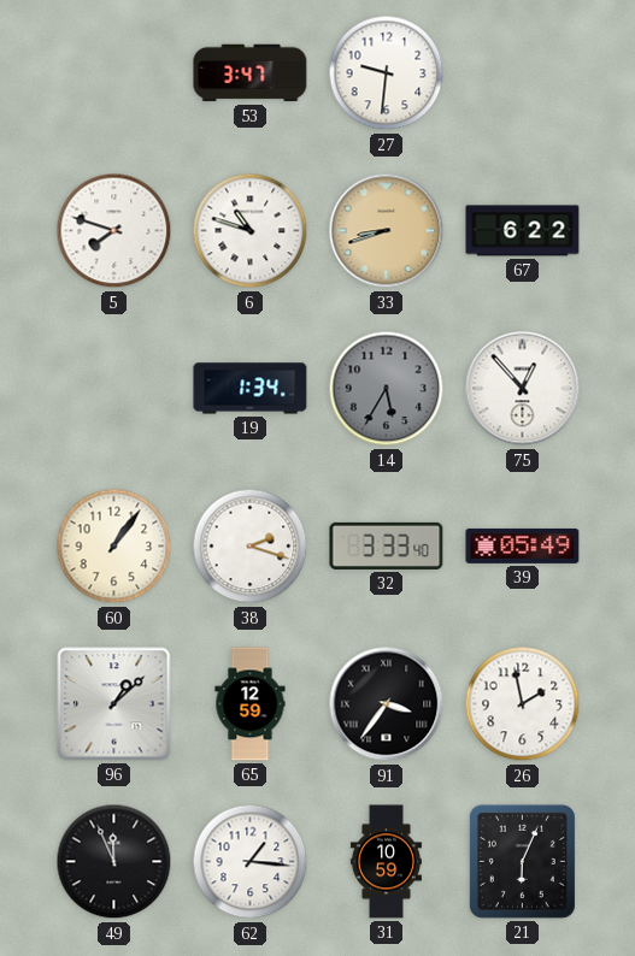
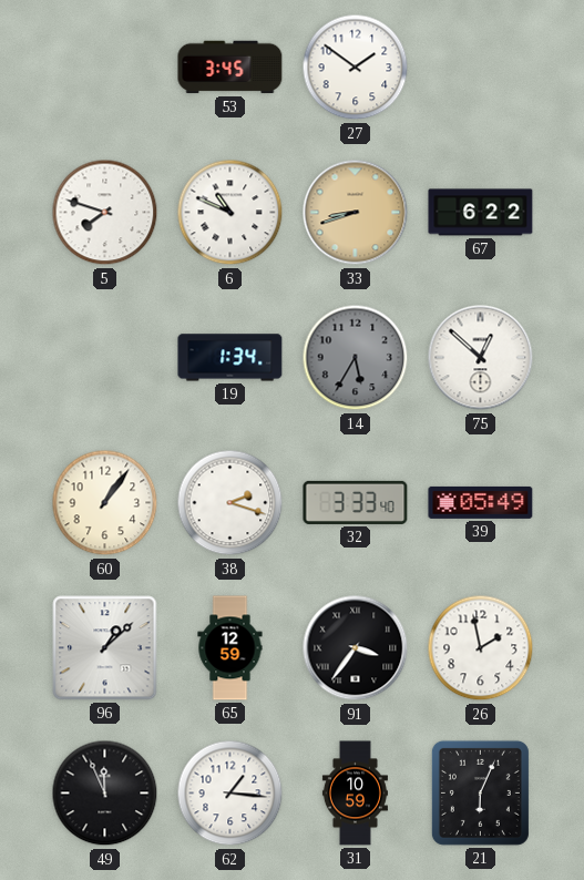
53: 3:47 -> 3:45 (230, 68)
27: 9:31 -> 1:51 (356, 68)
6: 10:48 -> 10:49 (230, 213)
75: 12:53 -> 12:52 (481, 358)
